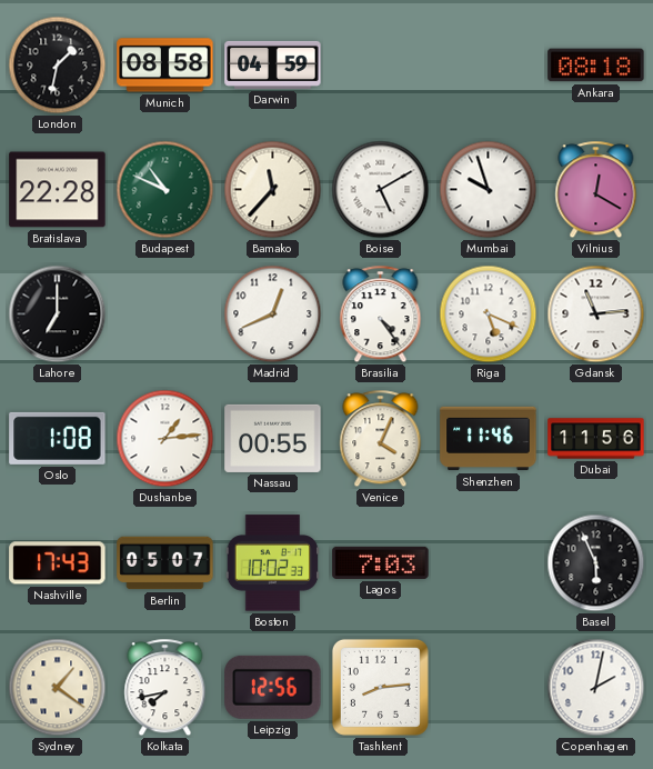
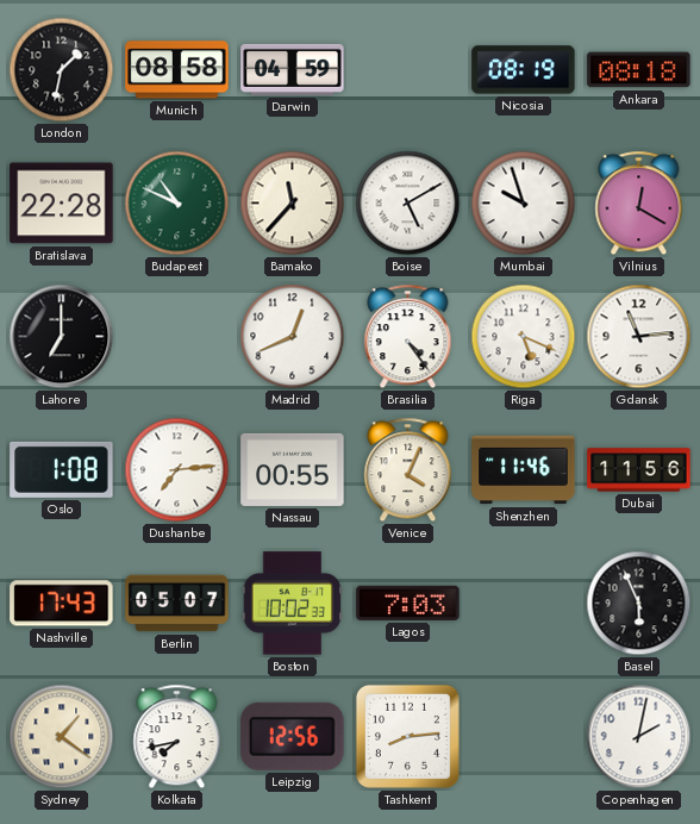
Nicosia: none -> 08:19 (524, 70)
Dushanbe: 1:14 -> 7:14 (177, 470)
